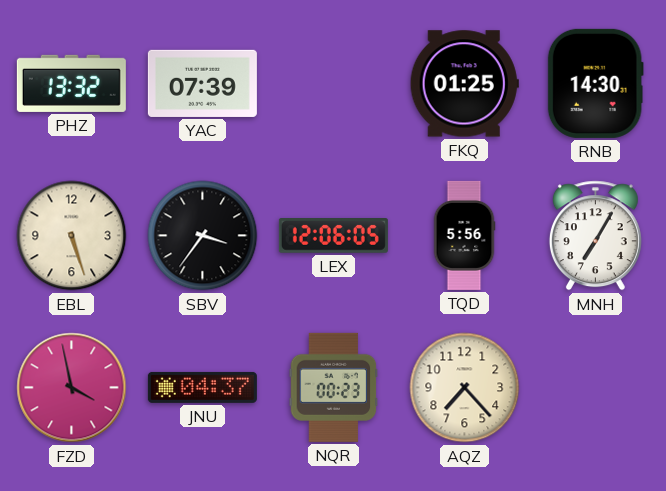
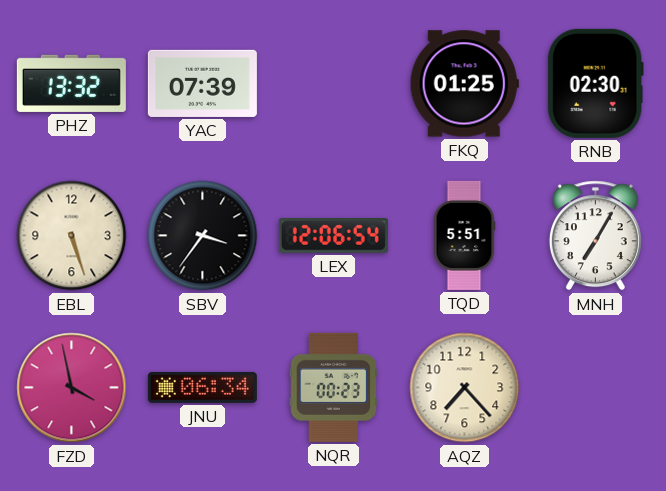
RNB: 14:30 -> 02:30 (595, 83)
LEX: 12:06:05 -> 12:06:54 (333, 236)
TQD: 5:56 -> 5:51 (464, 235)
JNU: 04:37 -> 06:34 (202, 387)
